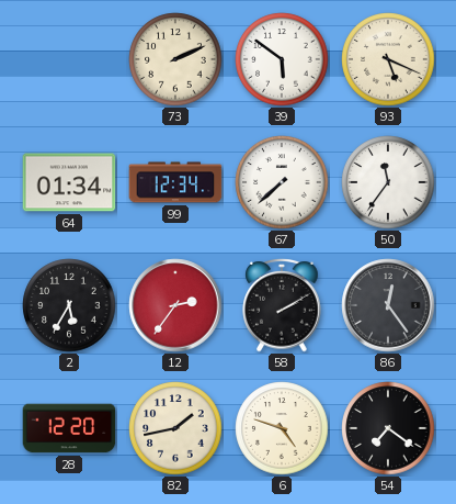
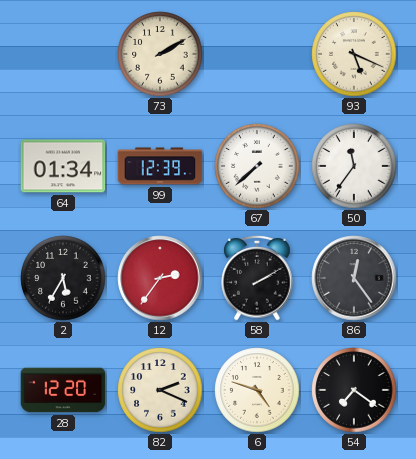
73: 2:11 -> 2:10 (160, 54)
39: 5:51 -> none (282, 59)
99: 12:34 -> 12:39 (160, 166)
82: 1:43 -> 2:19 (160, 390)
